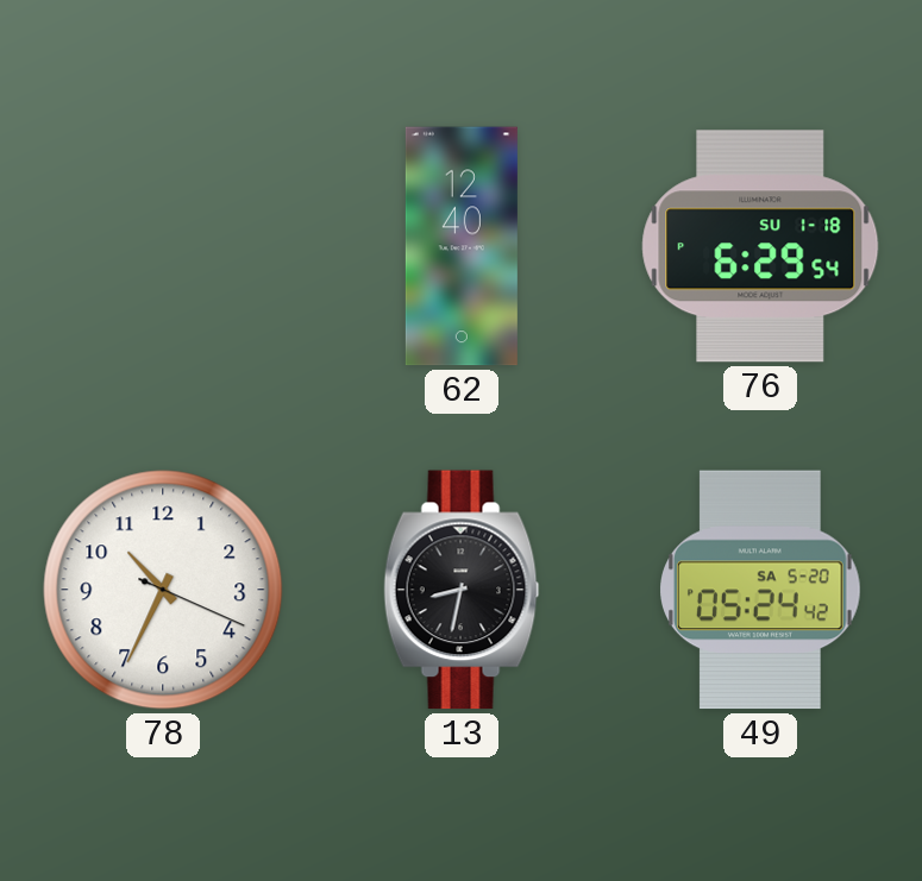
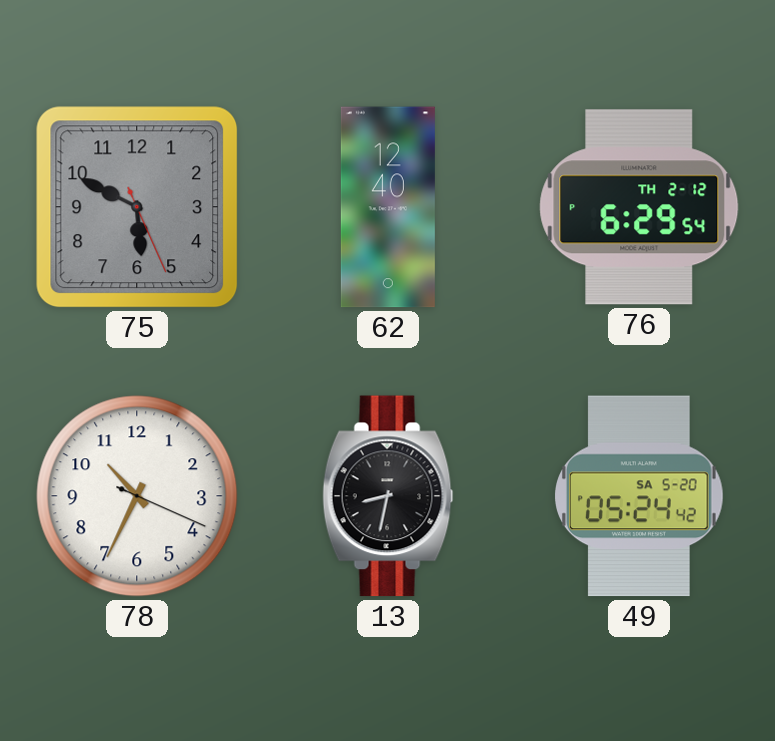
75: none -> 5:49 (137, 207)
76 date: SU 1-18 -> TH 2-12 (639, 207)
